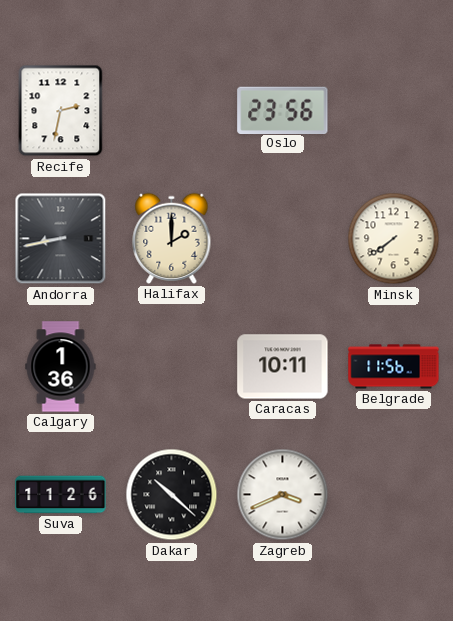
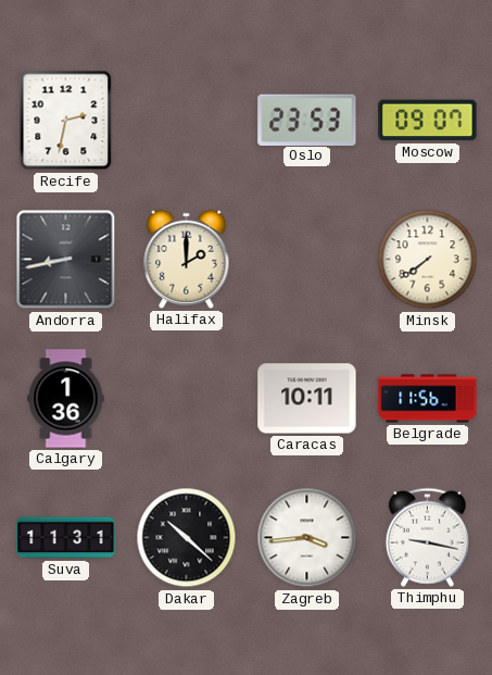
Oslo: 23:56 -> 23:53 (307, 120)
Moscow: none -> 09:07 (428, 121)
Suva: 11:26 -> 11:31 (66, 538)
Zagreb: 3:41 -> 3:44 (307, 538)
Thimphu: none -> 9:17 (427, 537)
